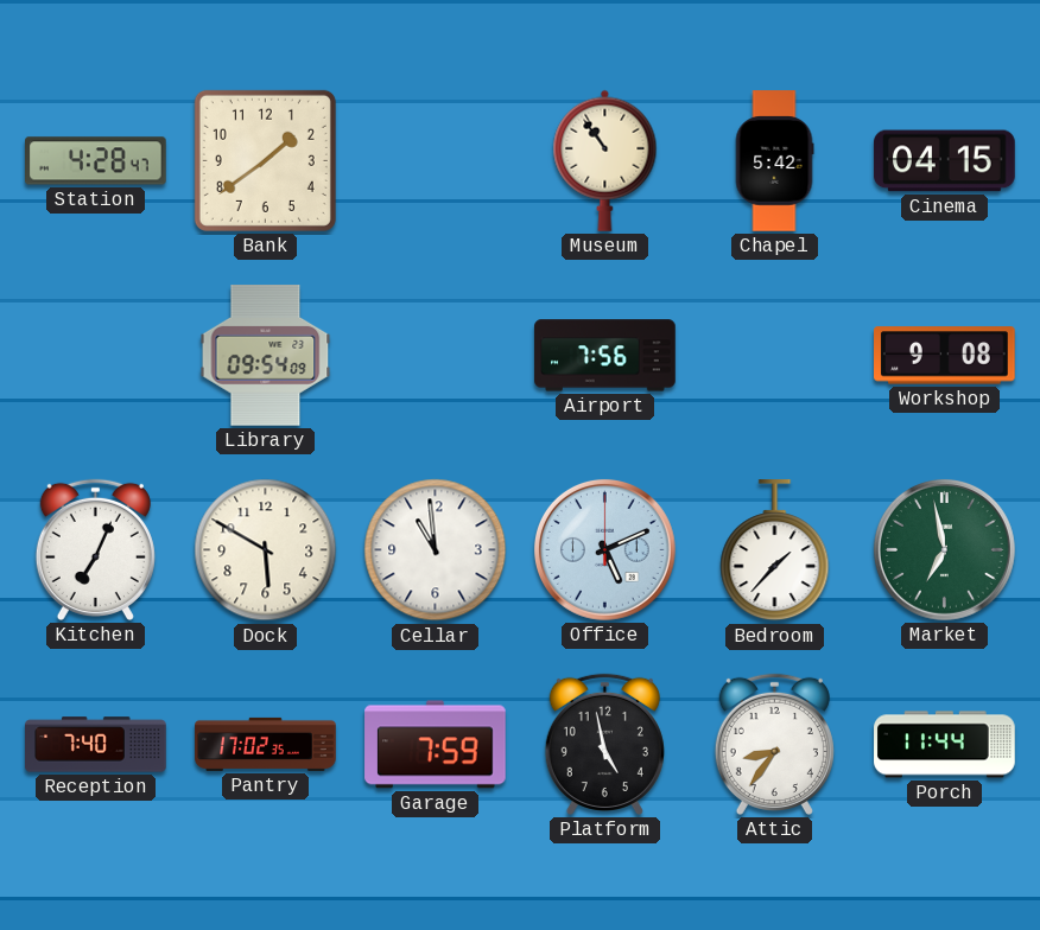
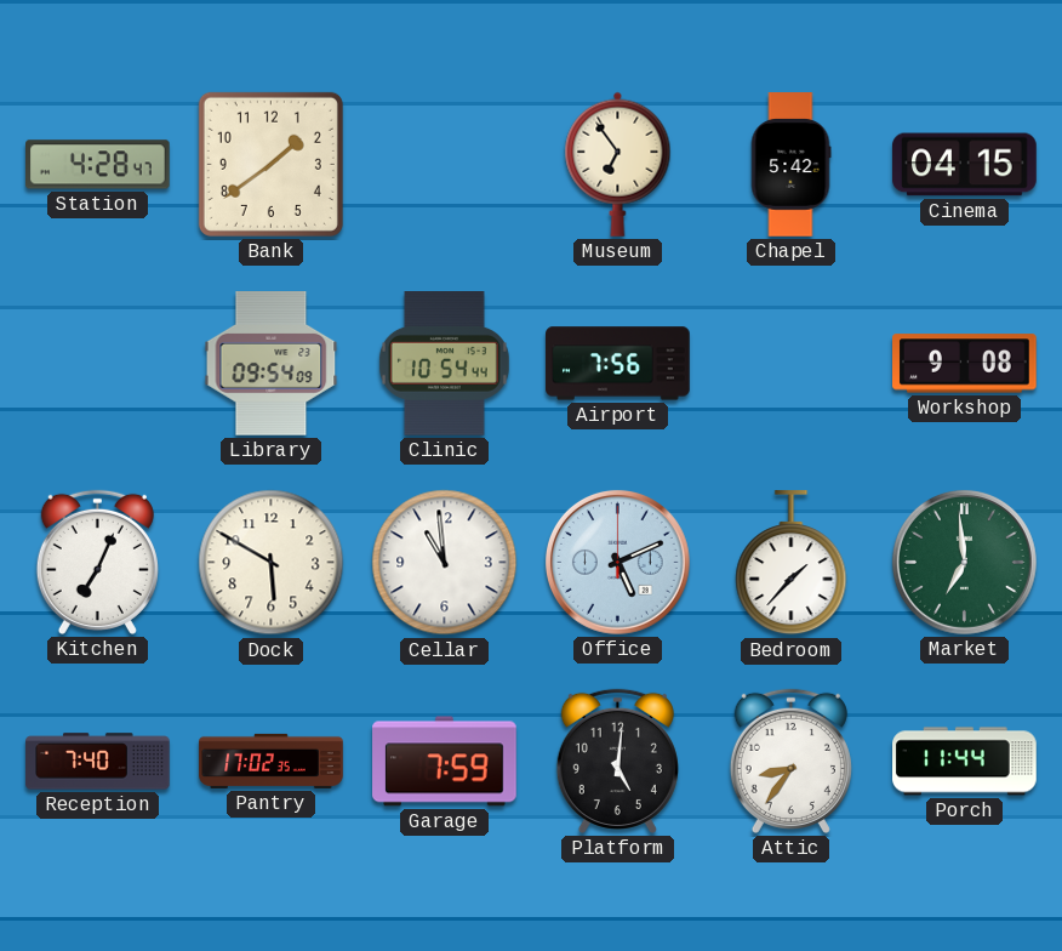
Museum: 10:54 -> 6:54 (618, 164)
Clinic: none -> 10:54 (444, 364)
Market: 6:58 -> 6:59 (964, 562)
Platform: 4:58 -> 5:01 (617, 761)
